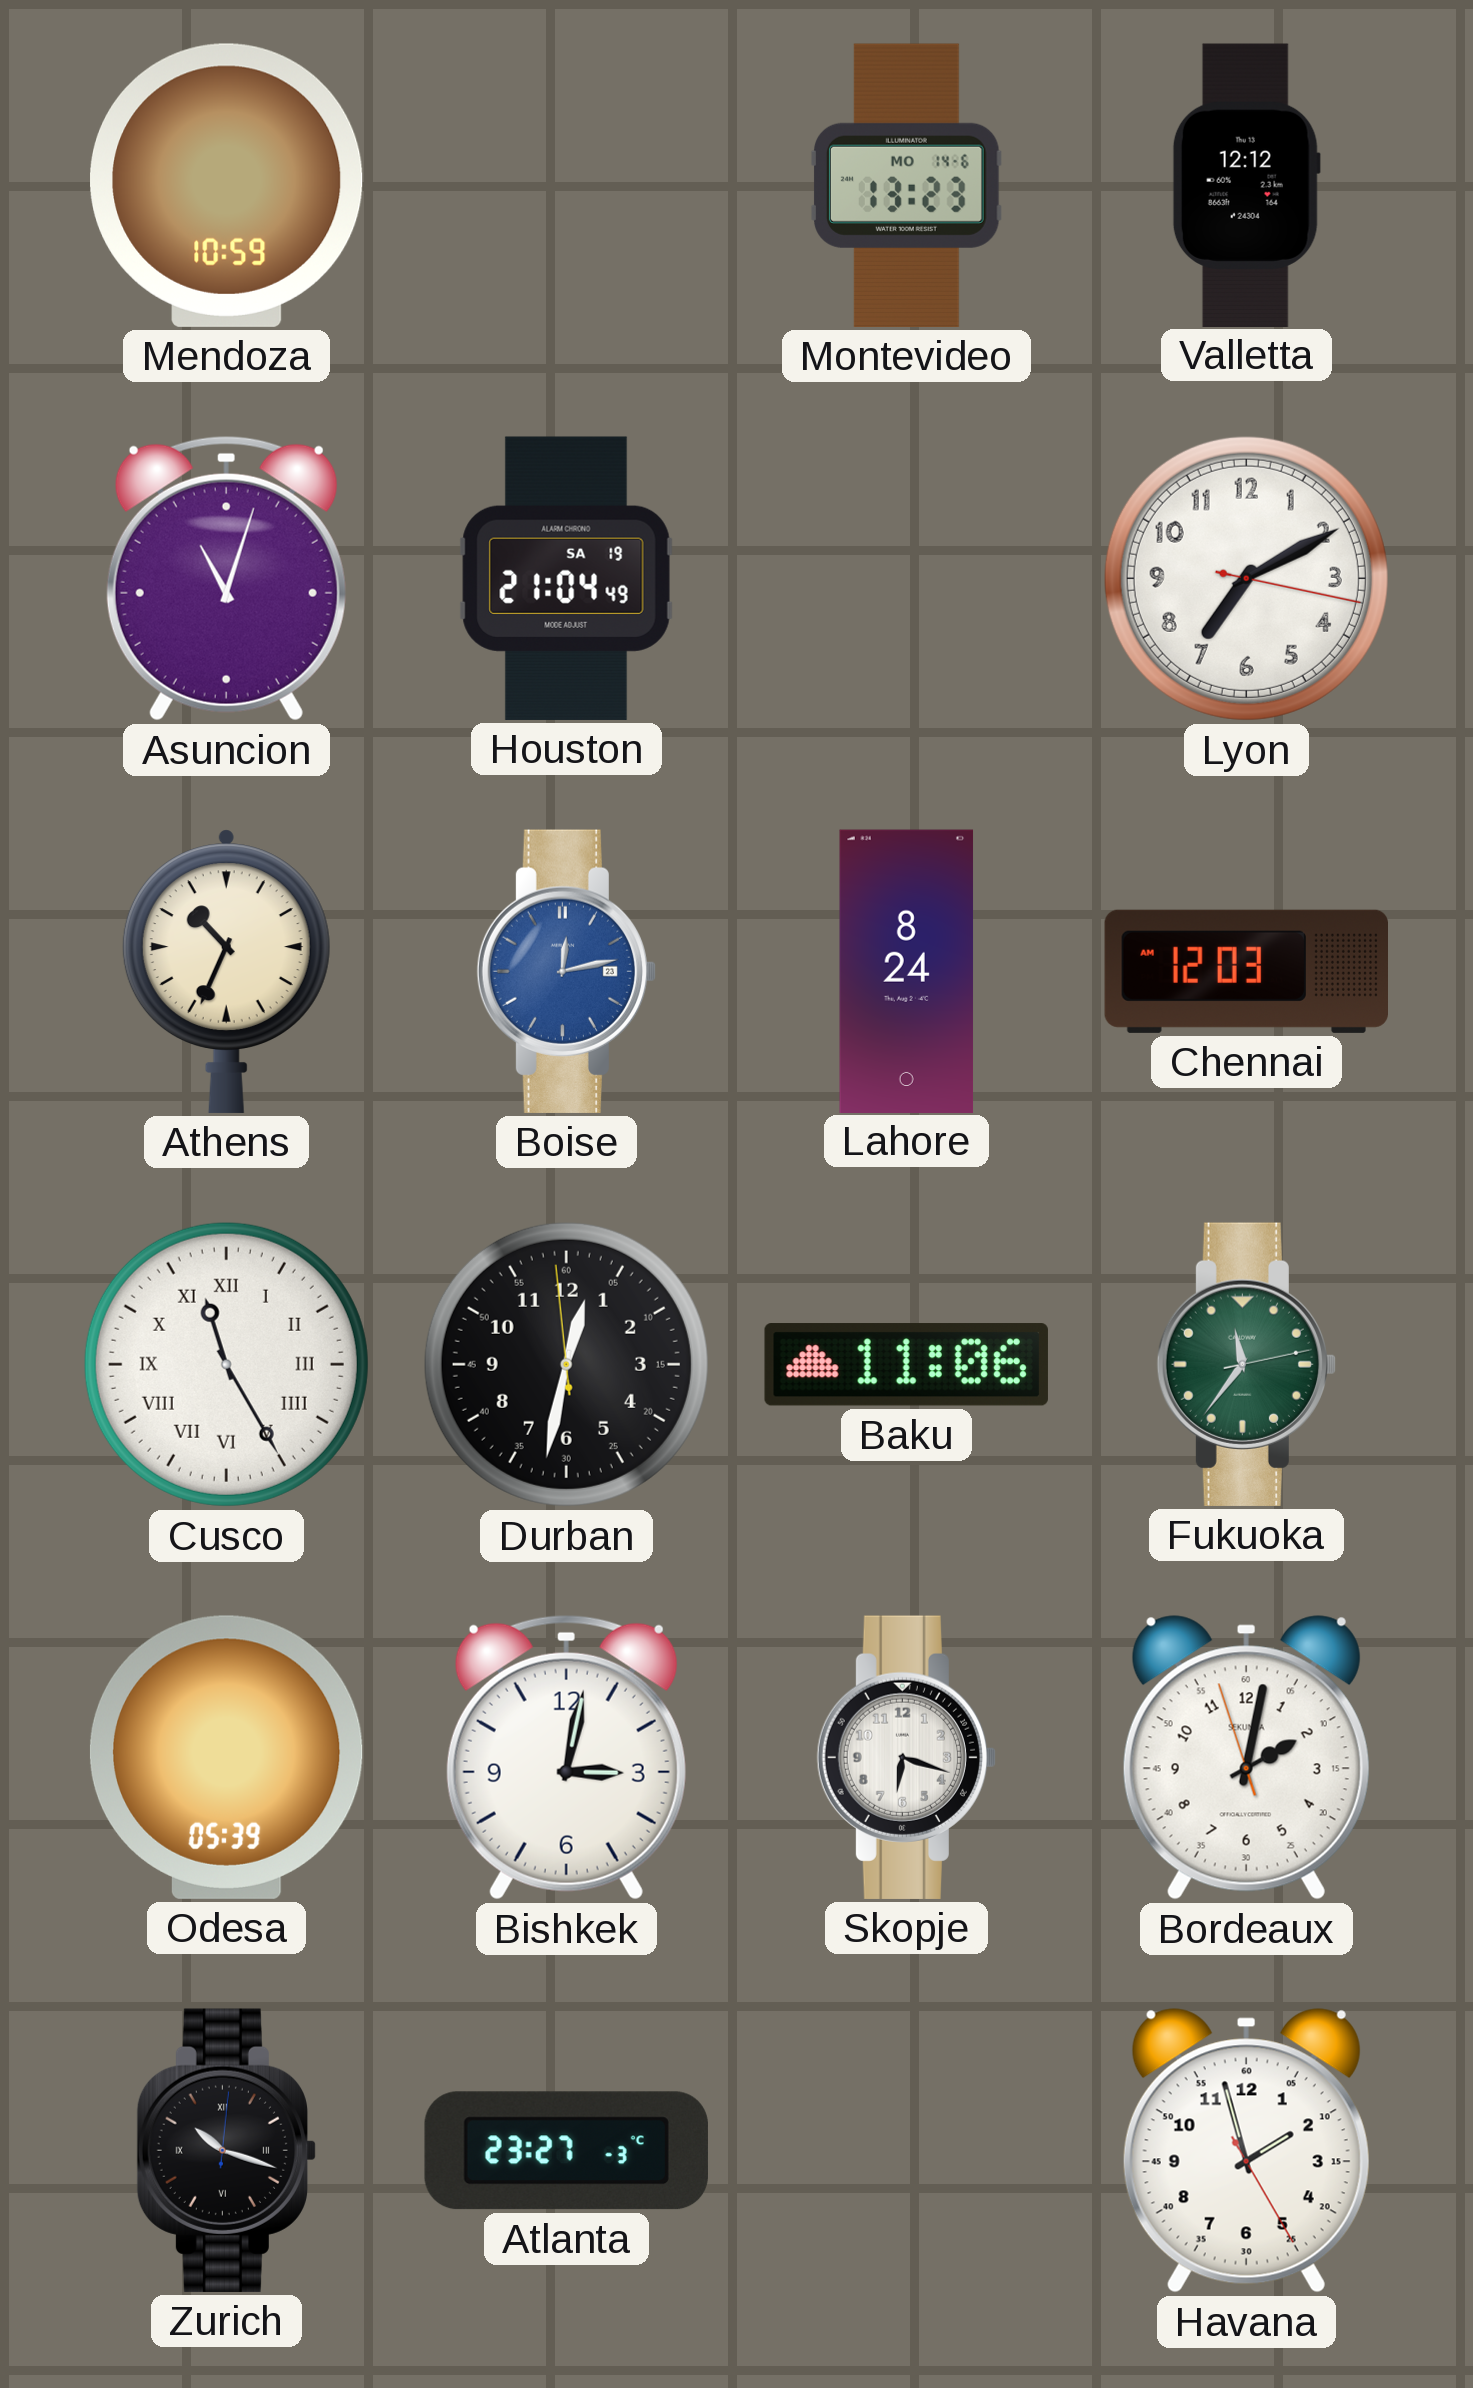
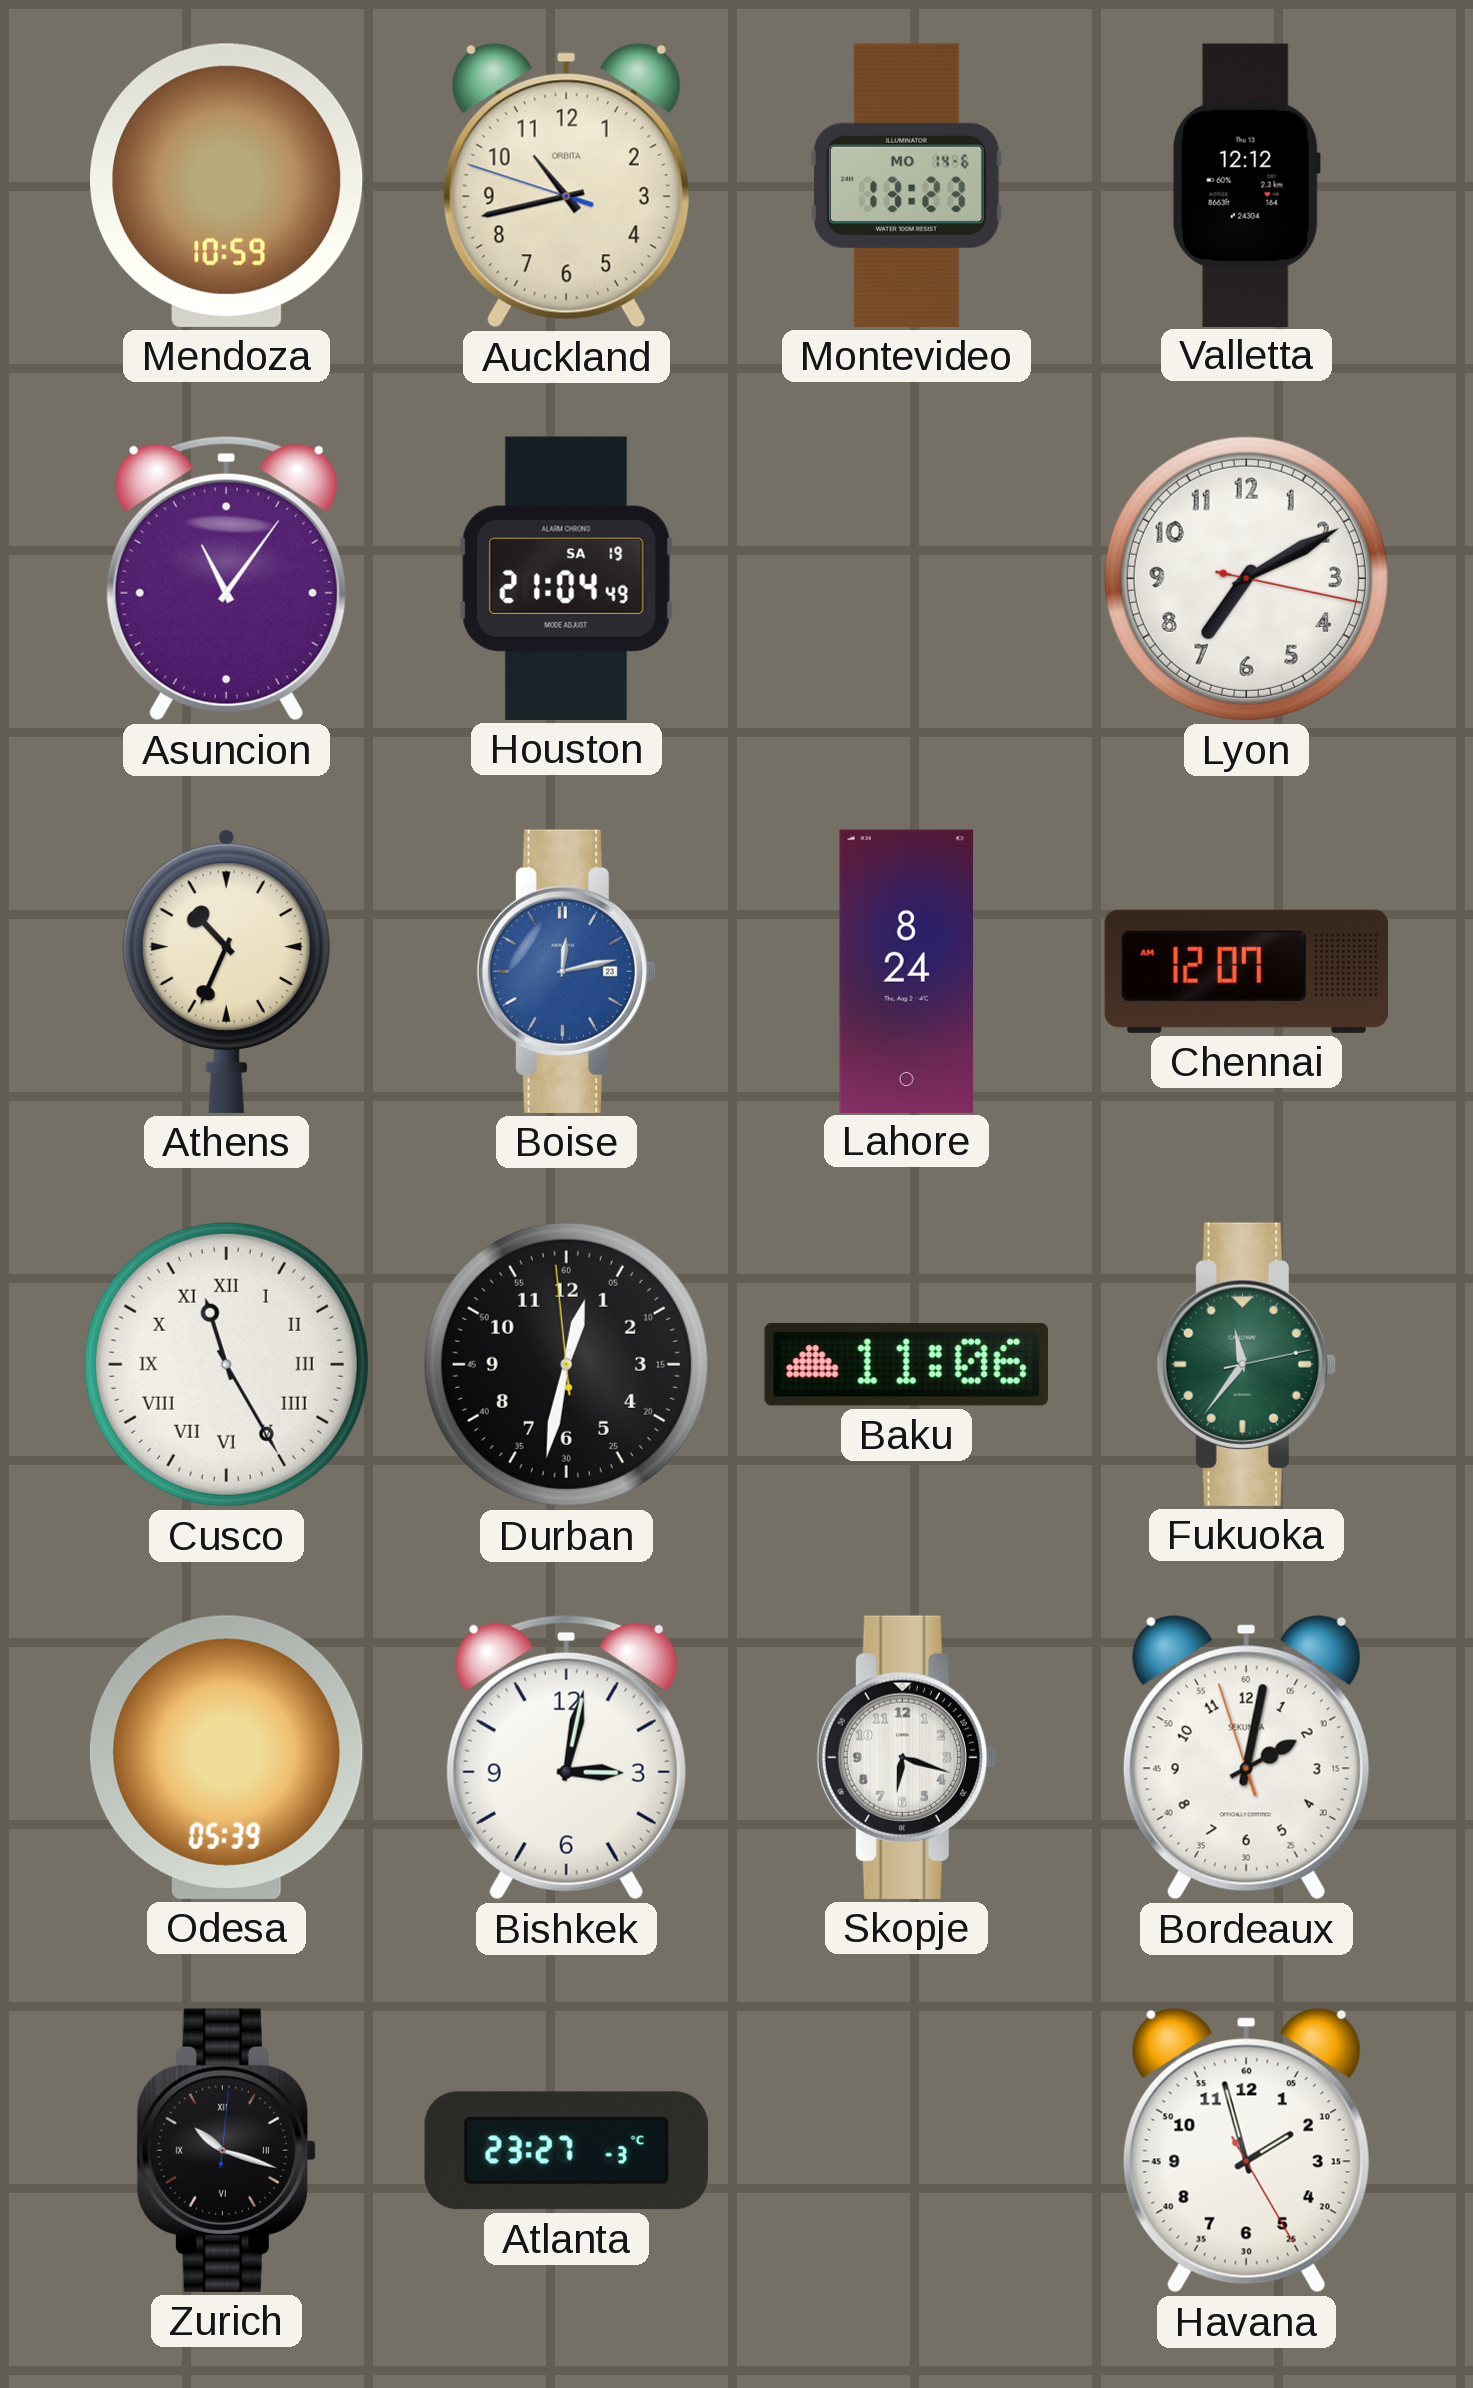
Auckland: none -> 10:42 (566, 186)
Asuncion: 11:03 -> 11:06 (226, 578)
Chennai: 12:03 -> 12:07 (1246, 971)
